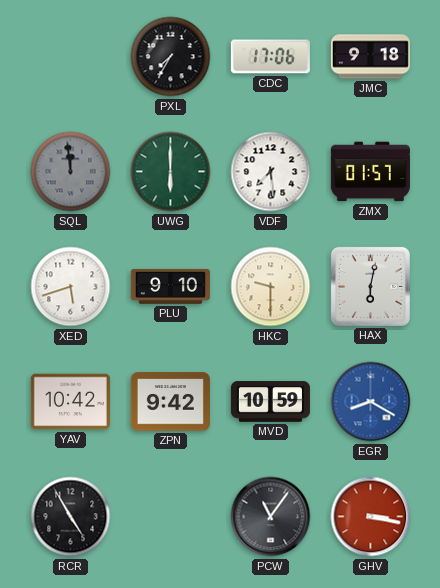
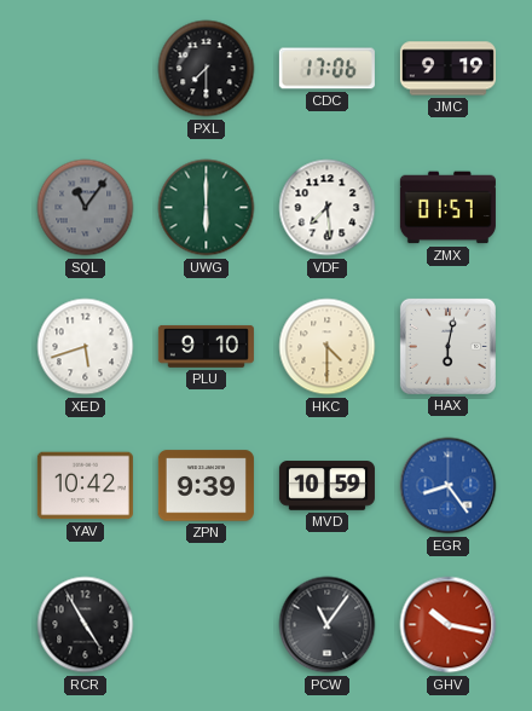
PXL: 7:35 -> 7:30 (207, 69)
JMC: 9:18 -> 9:19 (447, 69)
SQL: 11:59 -> 11:06 (86, 208)
HKC: 9:30 -> 4:30 (328, 347)
ZPN: 9:42 -> 9:39 (206, 486)
EGR: 8:20 -> 8:24 (449, 486)
GHV: 3:17 -> 10:17 (449, 625)
